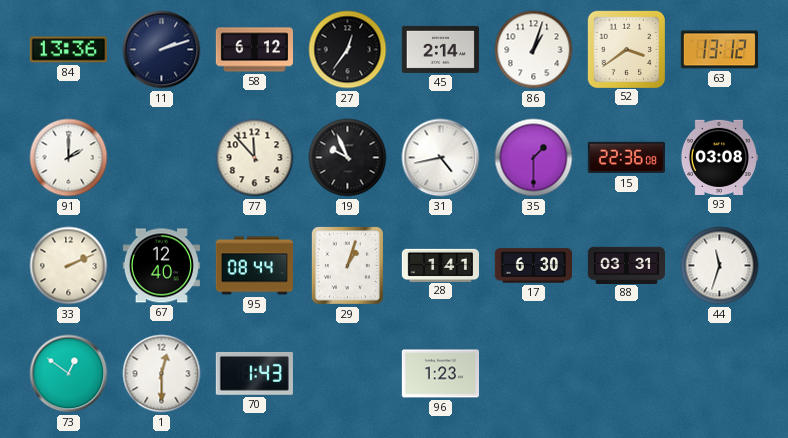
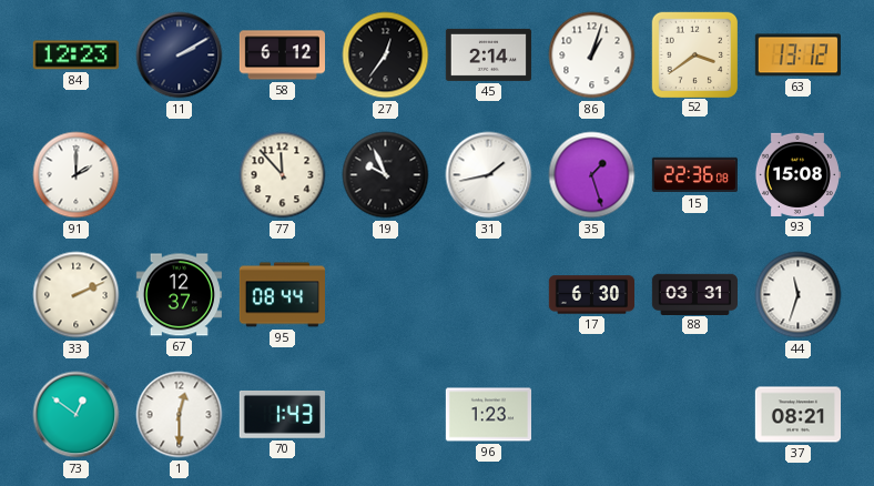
84: 13:36 -> 12:23 (75, 55)
11: 2:12 -> 2:10 (180, 55)
31: 4:43 -> 1:43 (489, 175)
35: 1:30 -> 1:27 (592, 175)
93: 03:08 -> 15:08 (797, 174)
67: 12:40 -> 12:37 (179, 295)
29: 1:03 -> none (347, 265)
28: 1:41 -> none (440, 265)
37: none -> 08:21 (797, 415)
